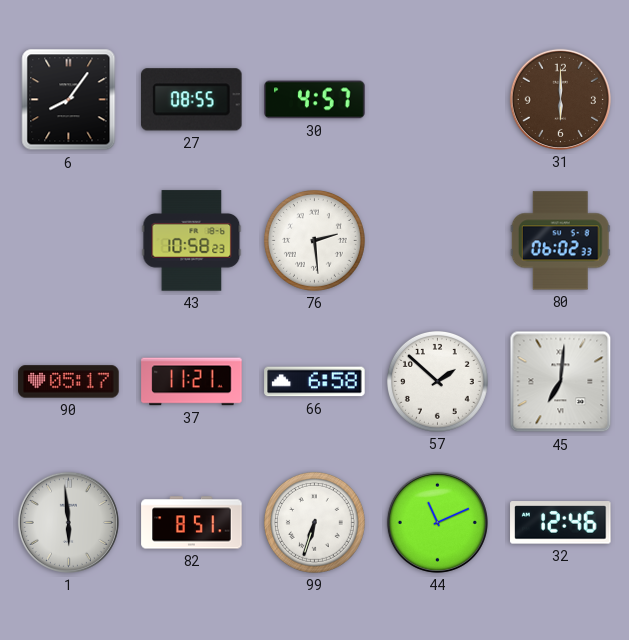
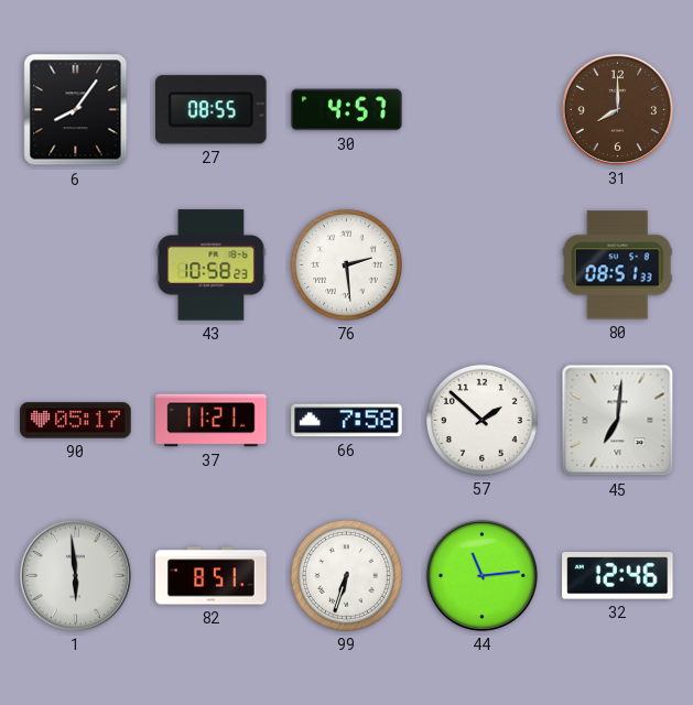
31: 6:00 -> 8:00 (617, 109)
80: 06:02 -> 08:51 (617, 265)
66: 6:58 -> 7:58 (347, 421)
44: 11:11 -> 11:14 (481, 575)
